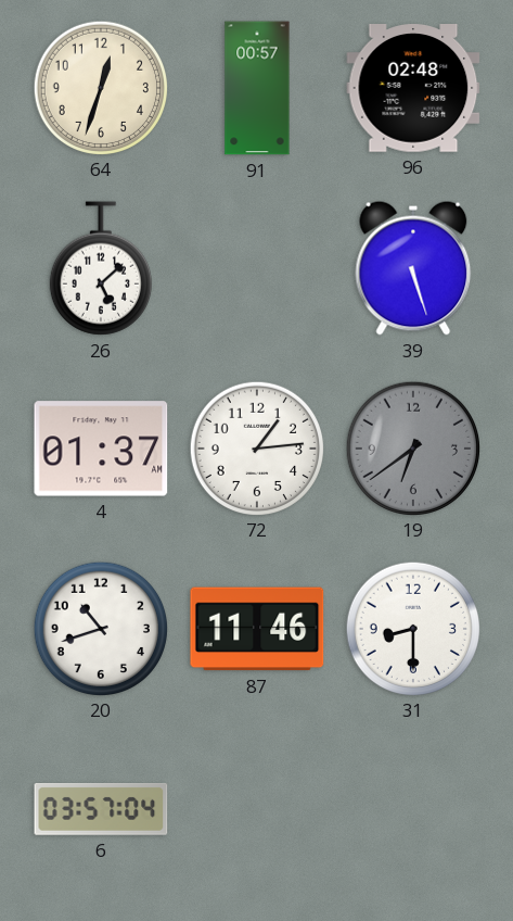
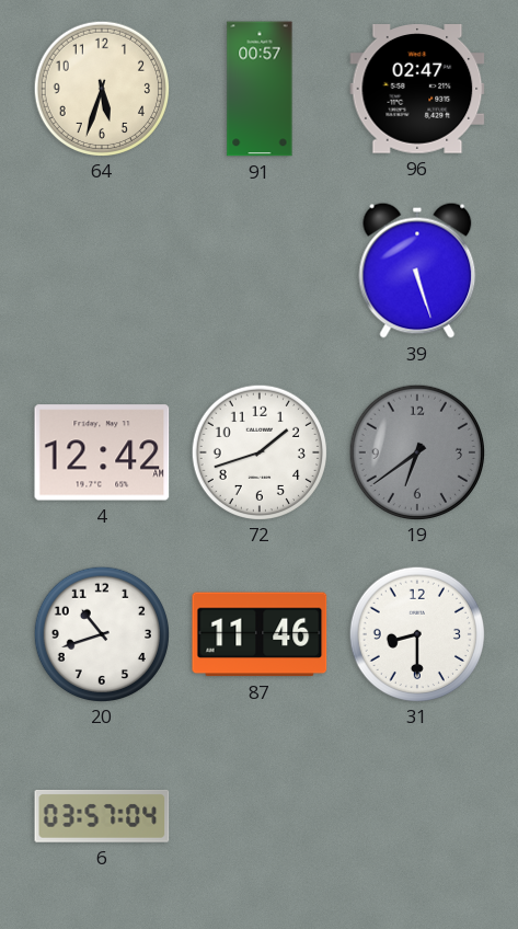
64: 12:33 -> 5:33 (101, 88)
96: 02:48 -> 02:47 (417, 90)
26: 5:08 -> none (101, 268)
4: 01:37 -> 12:42 (102, 452)
72: 1:14 -> 1:42 (258, 451)
